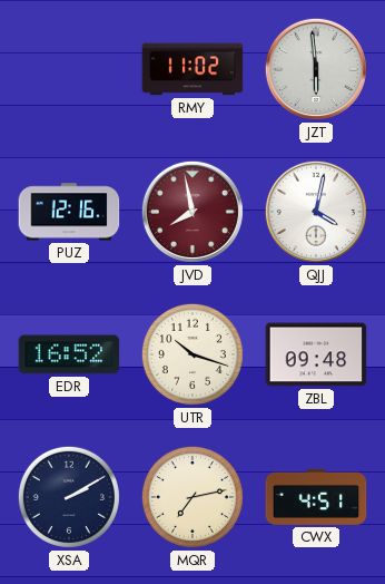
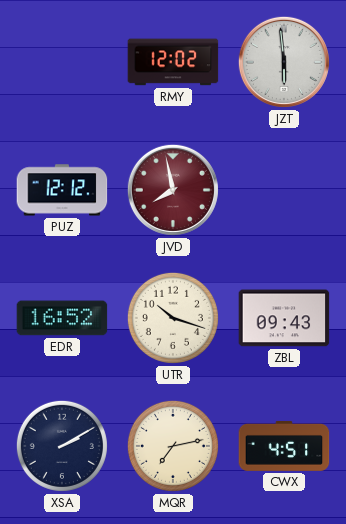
RMY: 11:02 -> 12:02 (173, 62)
PUZ: 12:16 -> 12:12 (62, 190)
QJJ: 4:02 -> none (316, 212)
ZBL: 09:48 -> 09:43 (284, 318)
